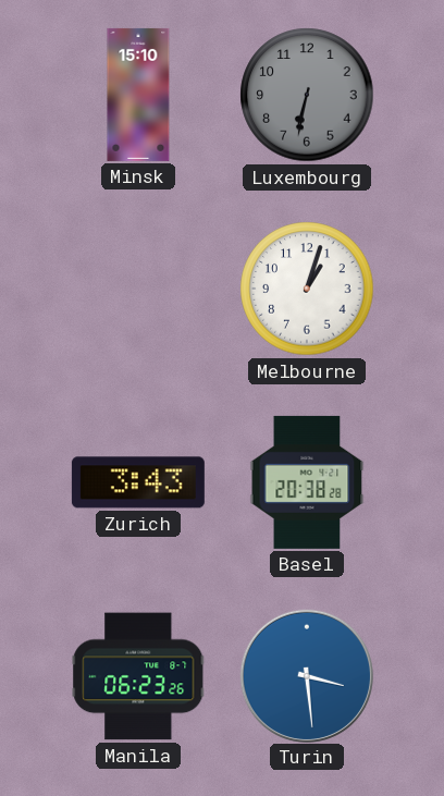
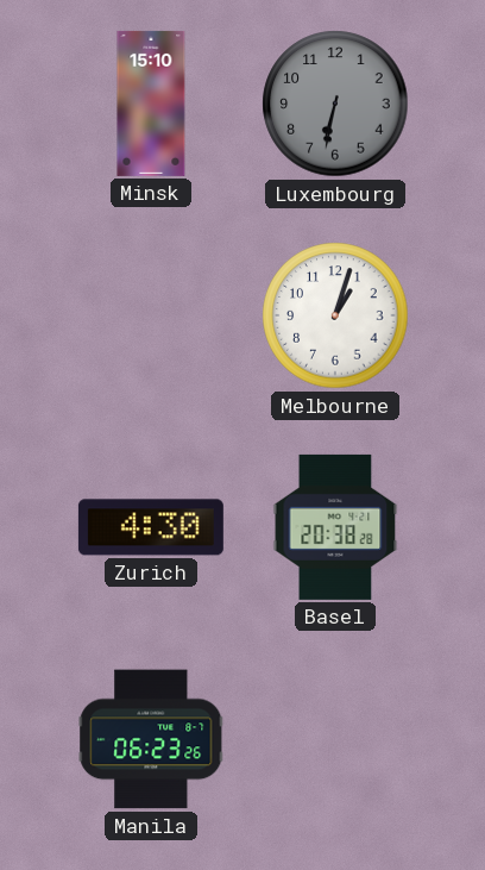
Zurich: 3:43 -> 4:30 (151, 527)
Turin: 3:29 -> none (306, 675)
